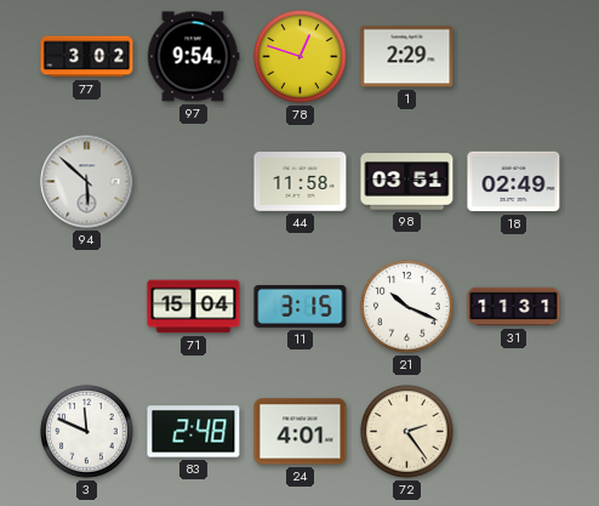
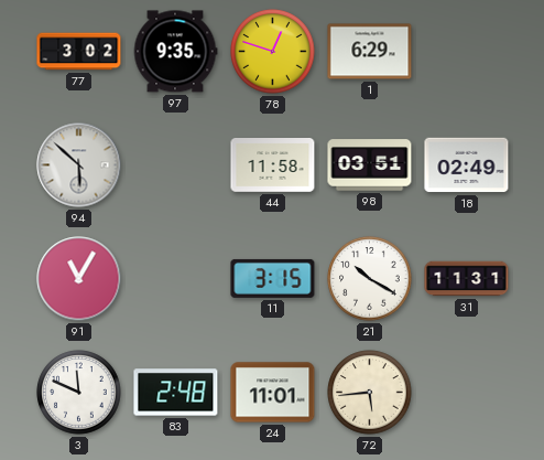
97: 9:54 -> 9:35 (175, 52)
1: 2:29 -> 6:29 (370, 52)
91: none -> 11:05 (79, 279)
71: 15:04 -> none (194, 307)
21: 10:19 -> 10:20 (370, 279)
24: 4:01 -> 11:01 (273, 393)
72: 2:24 -> 5:44 (370, 393)
